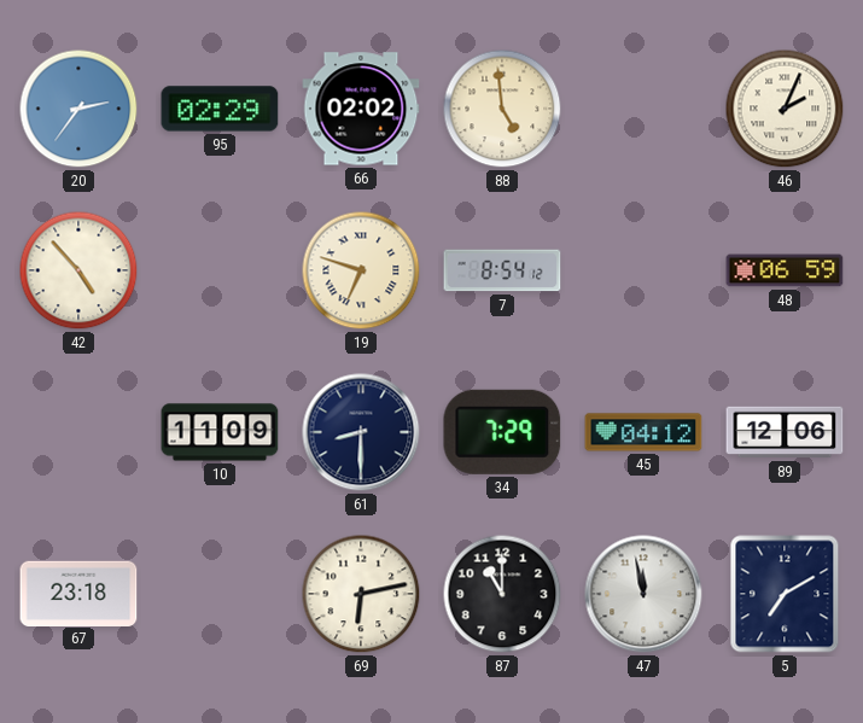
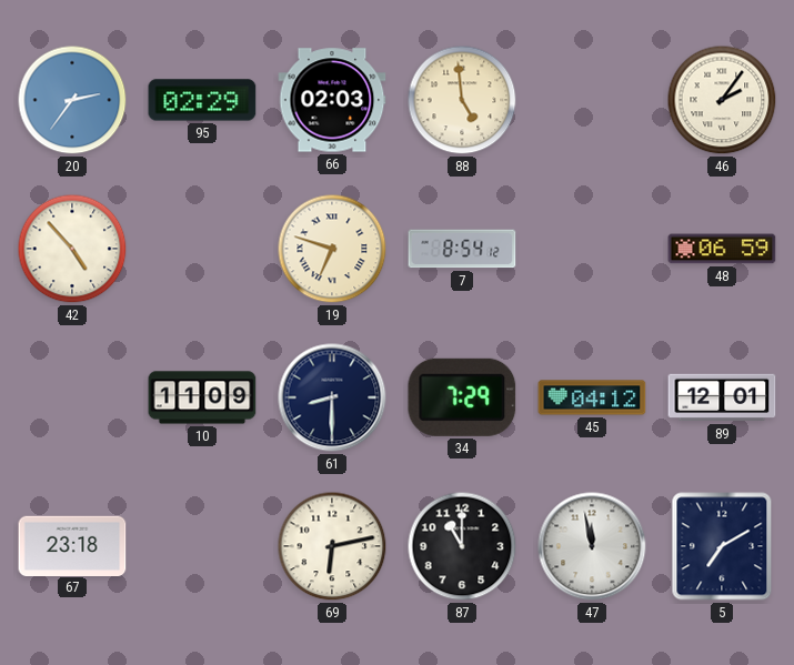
66: 02:02 -> 02:03 (332, 100)
46: 2:04 -> 2:06 (722, 100)
89: 12:06 -> 12:01 (722, 397)
